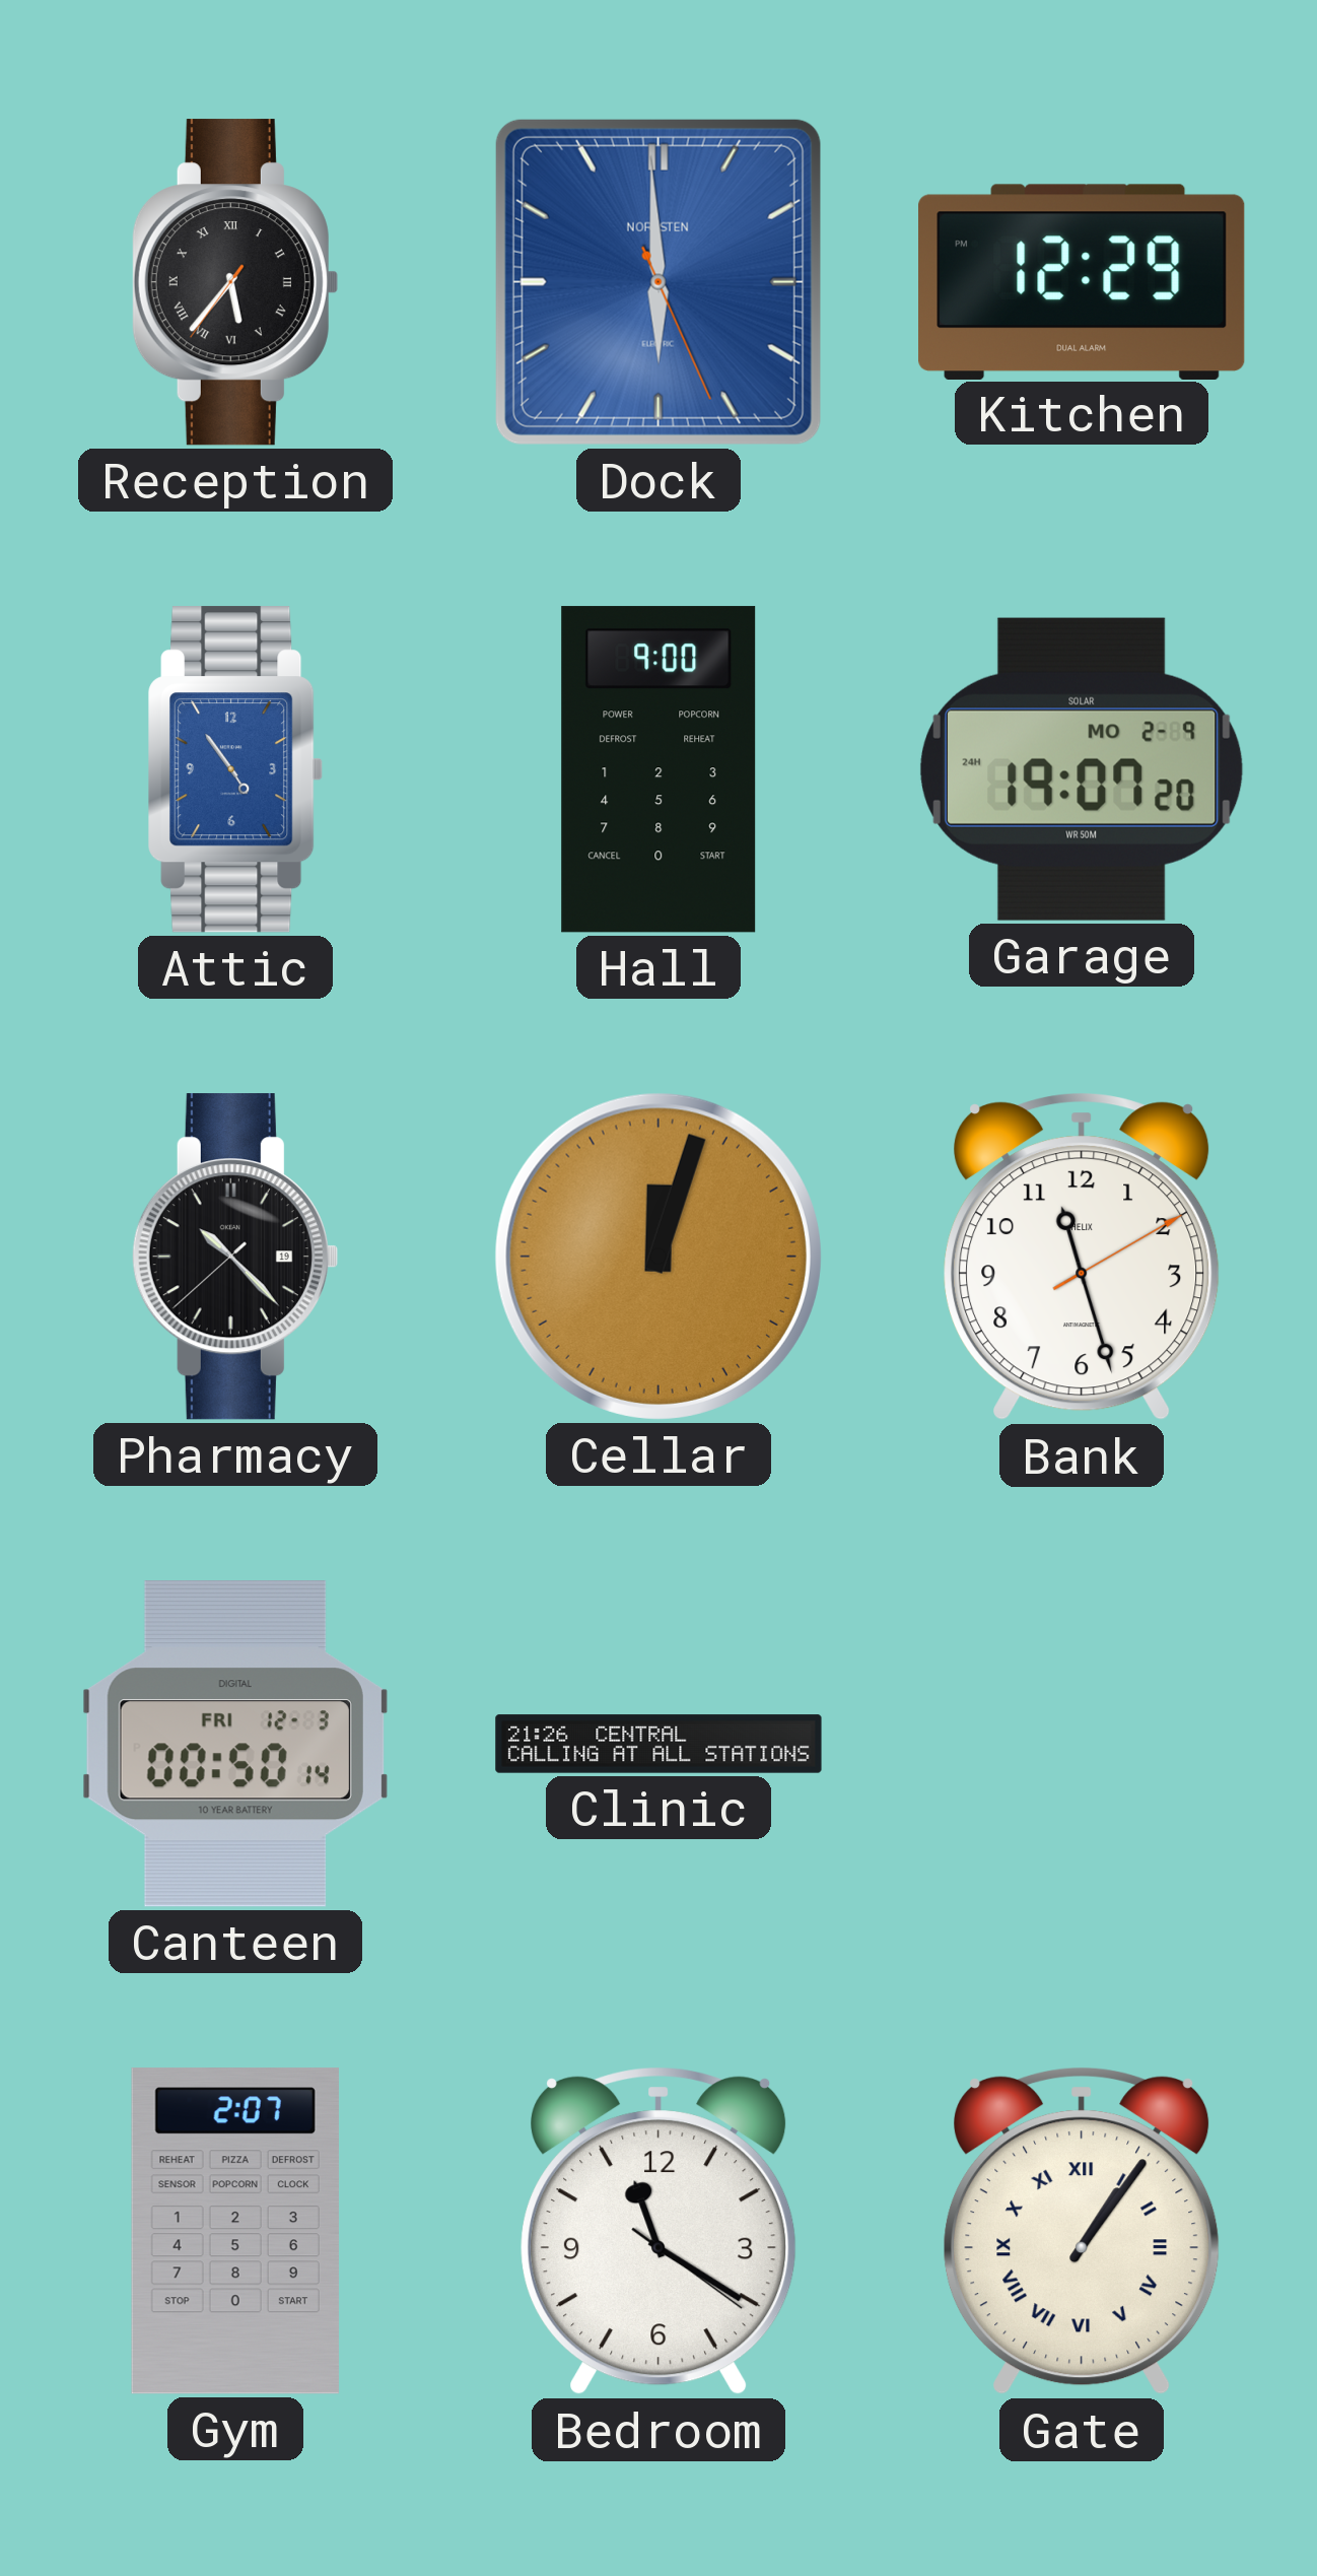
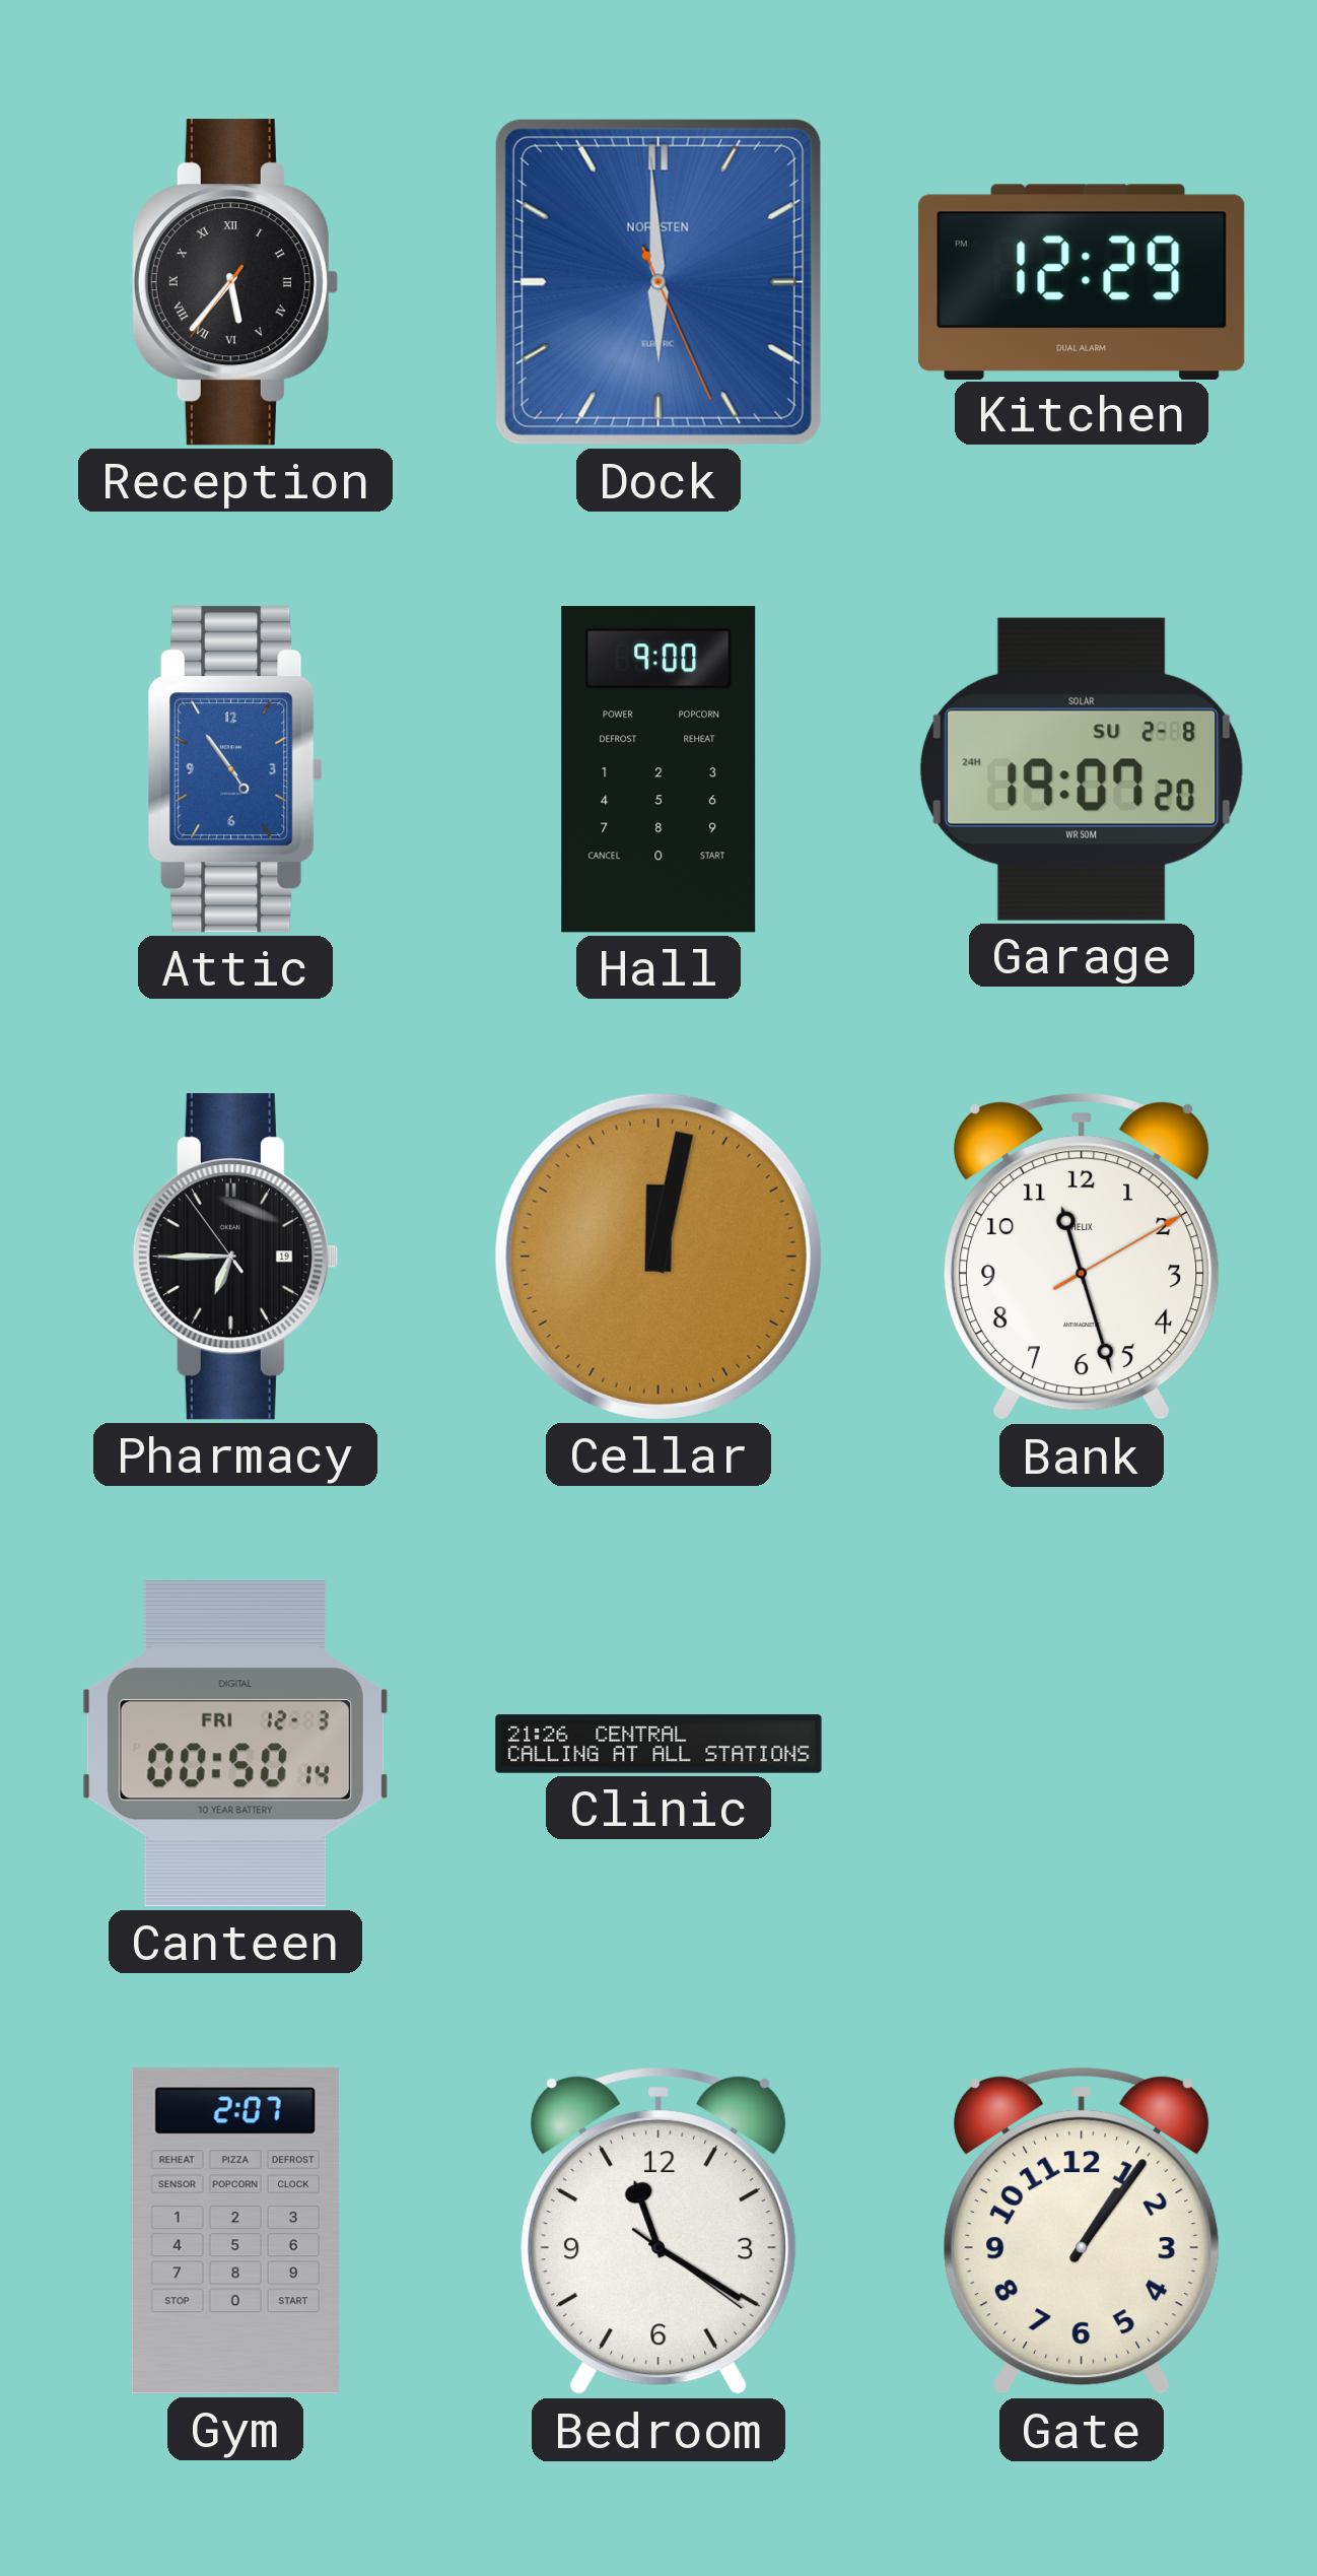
Garage date: MO 2-9 -> SU 2-8 (1082, 769)
Pharmacy: 10:22 -> 6:44 (234, 1257)
Cellar: 12:03 -> 12:02 (658, 1257)
Gate numerals: Roman -> Arabic (1082, 2231)
